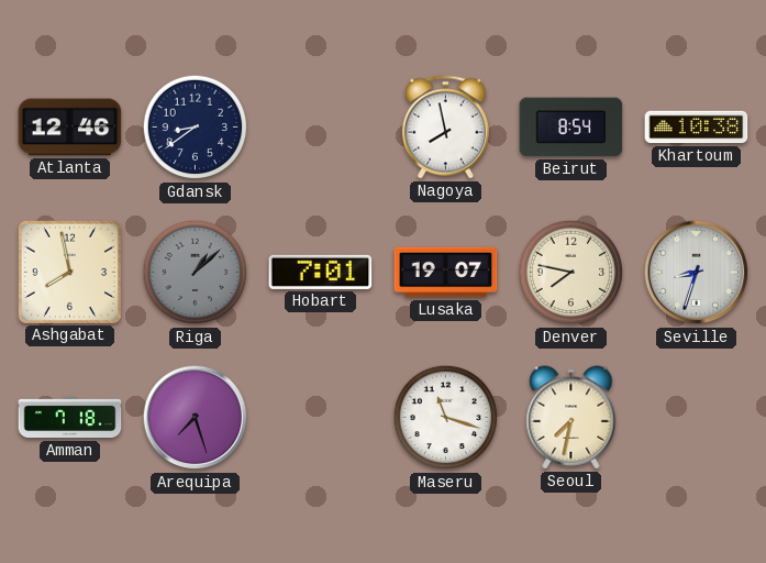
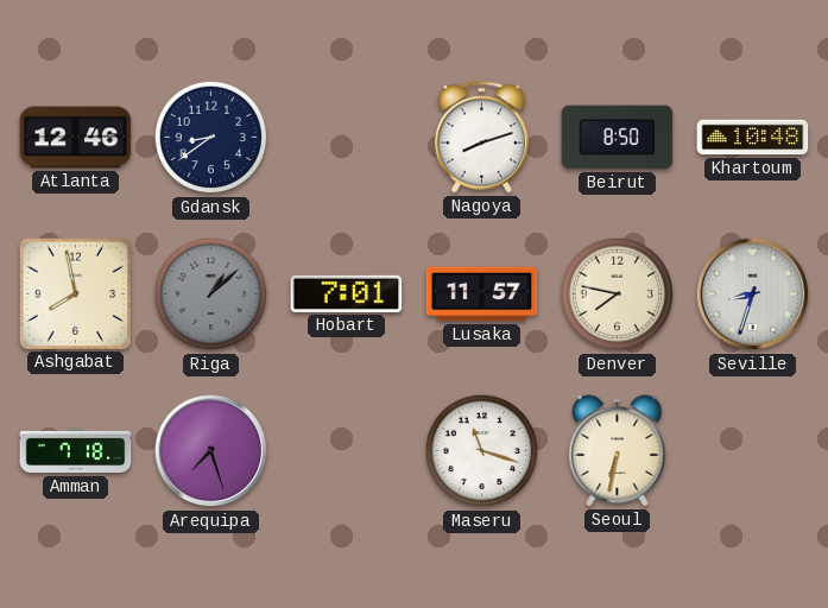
Nagoya: 7:58 -> 8:12 (481, 138)
Beirut: 8:54 -> 8:50 (618, 138)
Khartoum: 10:38 -> 10:48 (753, 138)
Lusaka: 19:07 -> 11:57 (482, 294)
Seoul: 7:32 -> 6:32 (618, 451)
